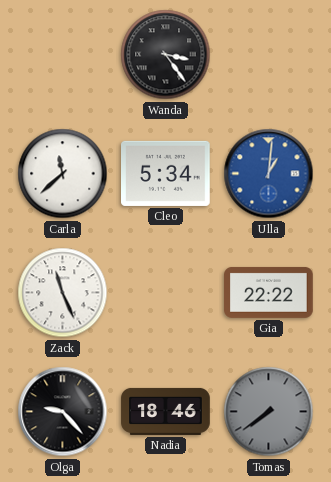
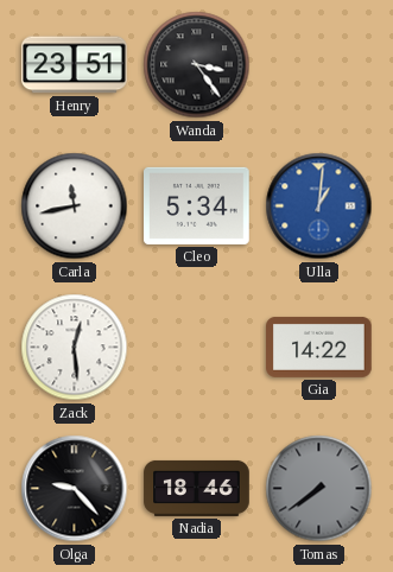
Henry: none -> 23:51 (75, 65)
Carla: 11:38 -> 11:43 (75, 206)
Zack: 11:26 -> 12:29 (75, 348)
Gia: 22:22 -> 14:22 (319, 347)
